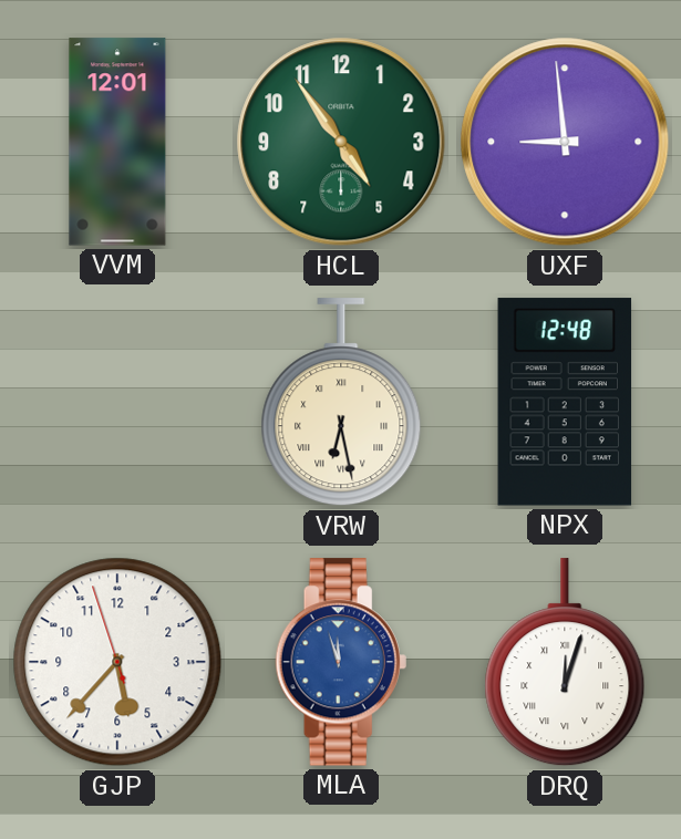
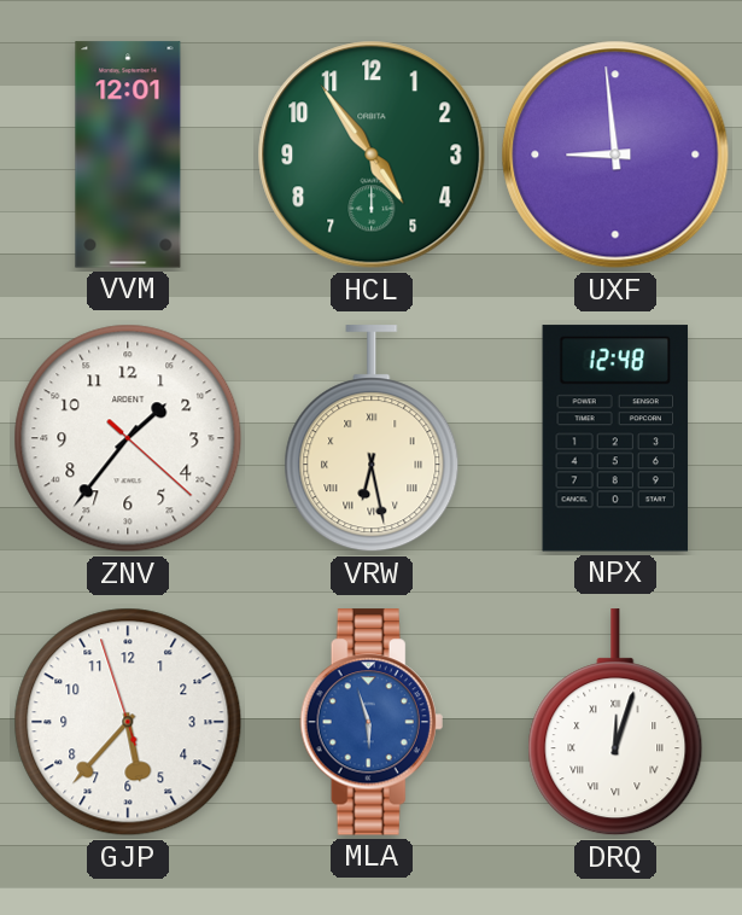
ZNV: none -> 1:36 (128, 438)
MLA: 11:57 -> 5:57 (372, 722)
